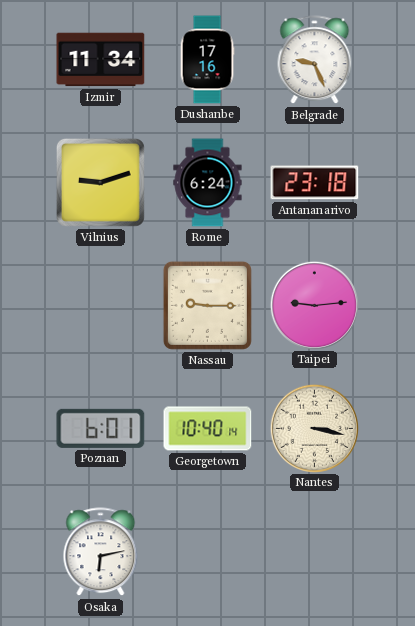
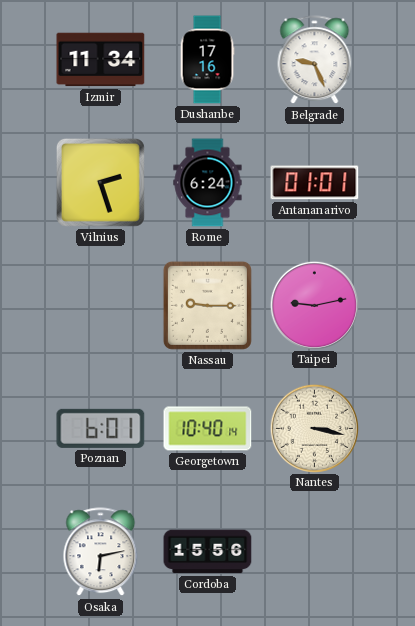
Vilnius: 9:12 -> 2:27 (100, 182)
Antananarivo: 23:18 -> 01:01 (315, 183)
Taipei: 9:14 -> 9:13 (314, 305)
Cordoba: none -> 15:56 (208, 552)
